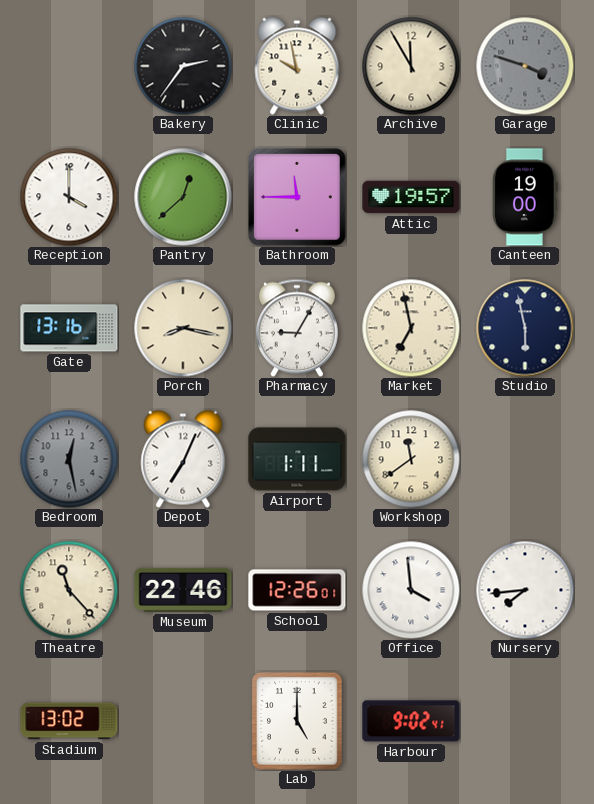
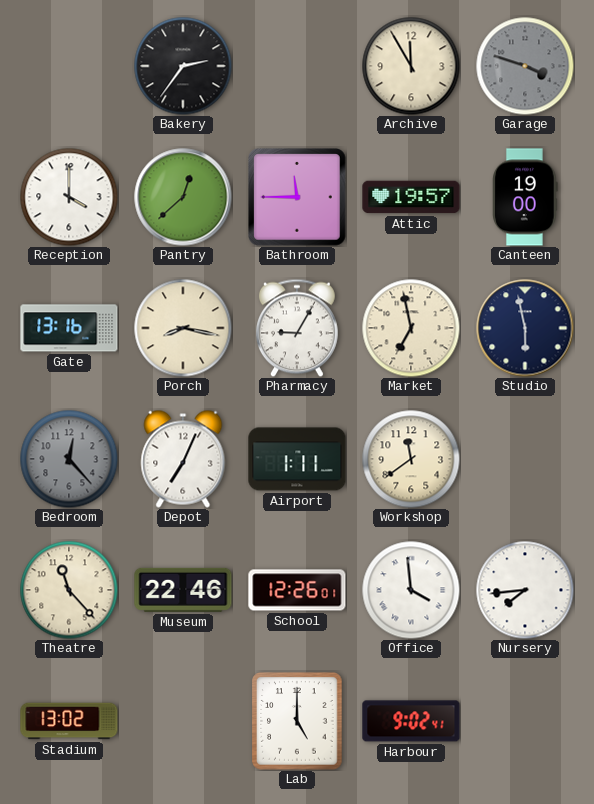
Clinic: 9:58 -> none (297, 66)
Bedroom: 12:28 -> 12:23 (69, 459)
